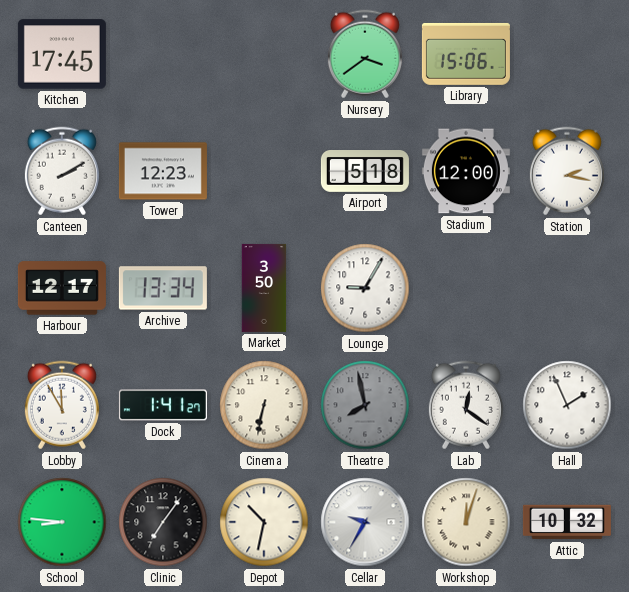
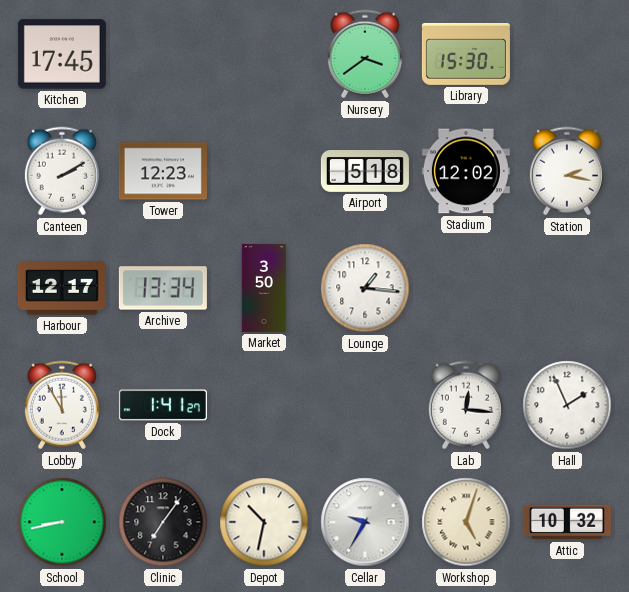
Library: 15:06 -> 15:30 (466, 54)
Stadium: 12:00 -> 12:02 (466, 171)
Lounge: 9:05 -> 1:16 (365, 288)
Cinema: 6:32 -> none (264, 405)
Theatre: 7:58 -> none (365, 405)
Lab: 12:21 -> 12:16 (466, 405)
School: 8:46 -> 8:43 (62, 522)
Workshop: 12:03 -> 5:03 (466, 522)
